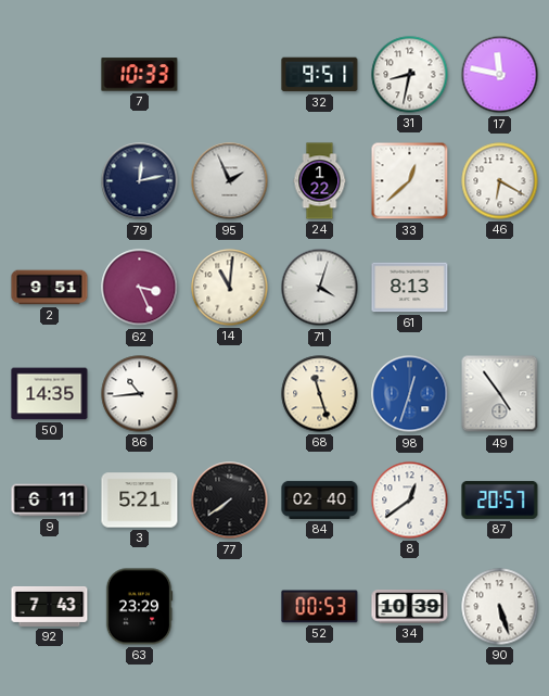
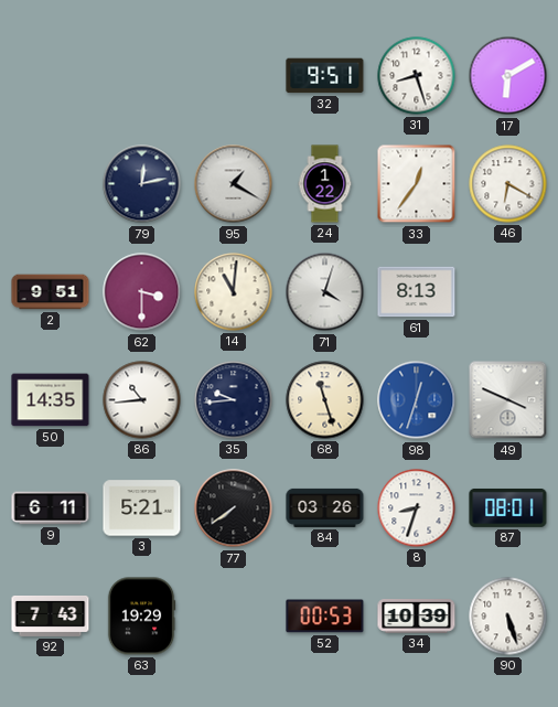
7: 10:33 -> none (140, 75)
31: 8:32 -> 8:27 (417, 76)
17: 11:47 -> 6:10 (508, 76)
95: 1:56 -> 1:20 (234, 184)
33: 12:38 -> 12:36 (417, 184)
62: 3:26 -> 3:30 (142, 292)
35: none -> 9:44 (234, 400)
49: 4:54 -> 3:49 (508, 400)
84: 02:40 -> 03:26 (325, 507)
8: 12:39 -> 8:33 (417, 508)
87: 20:57 -> 08:01 (508, 507)
63: 23:29 -> 19:29 (141, 617)
